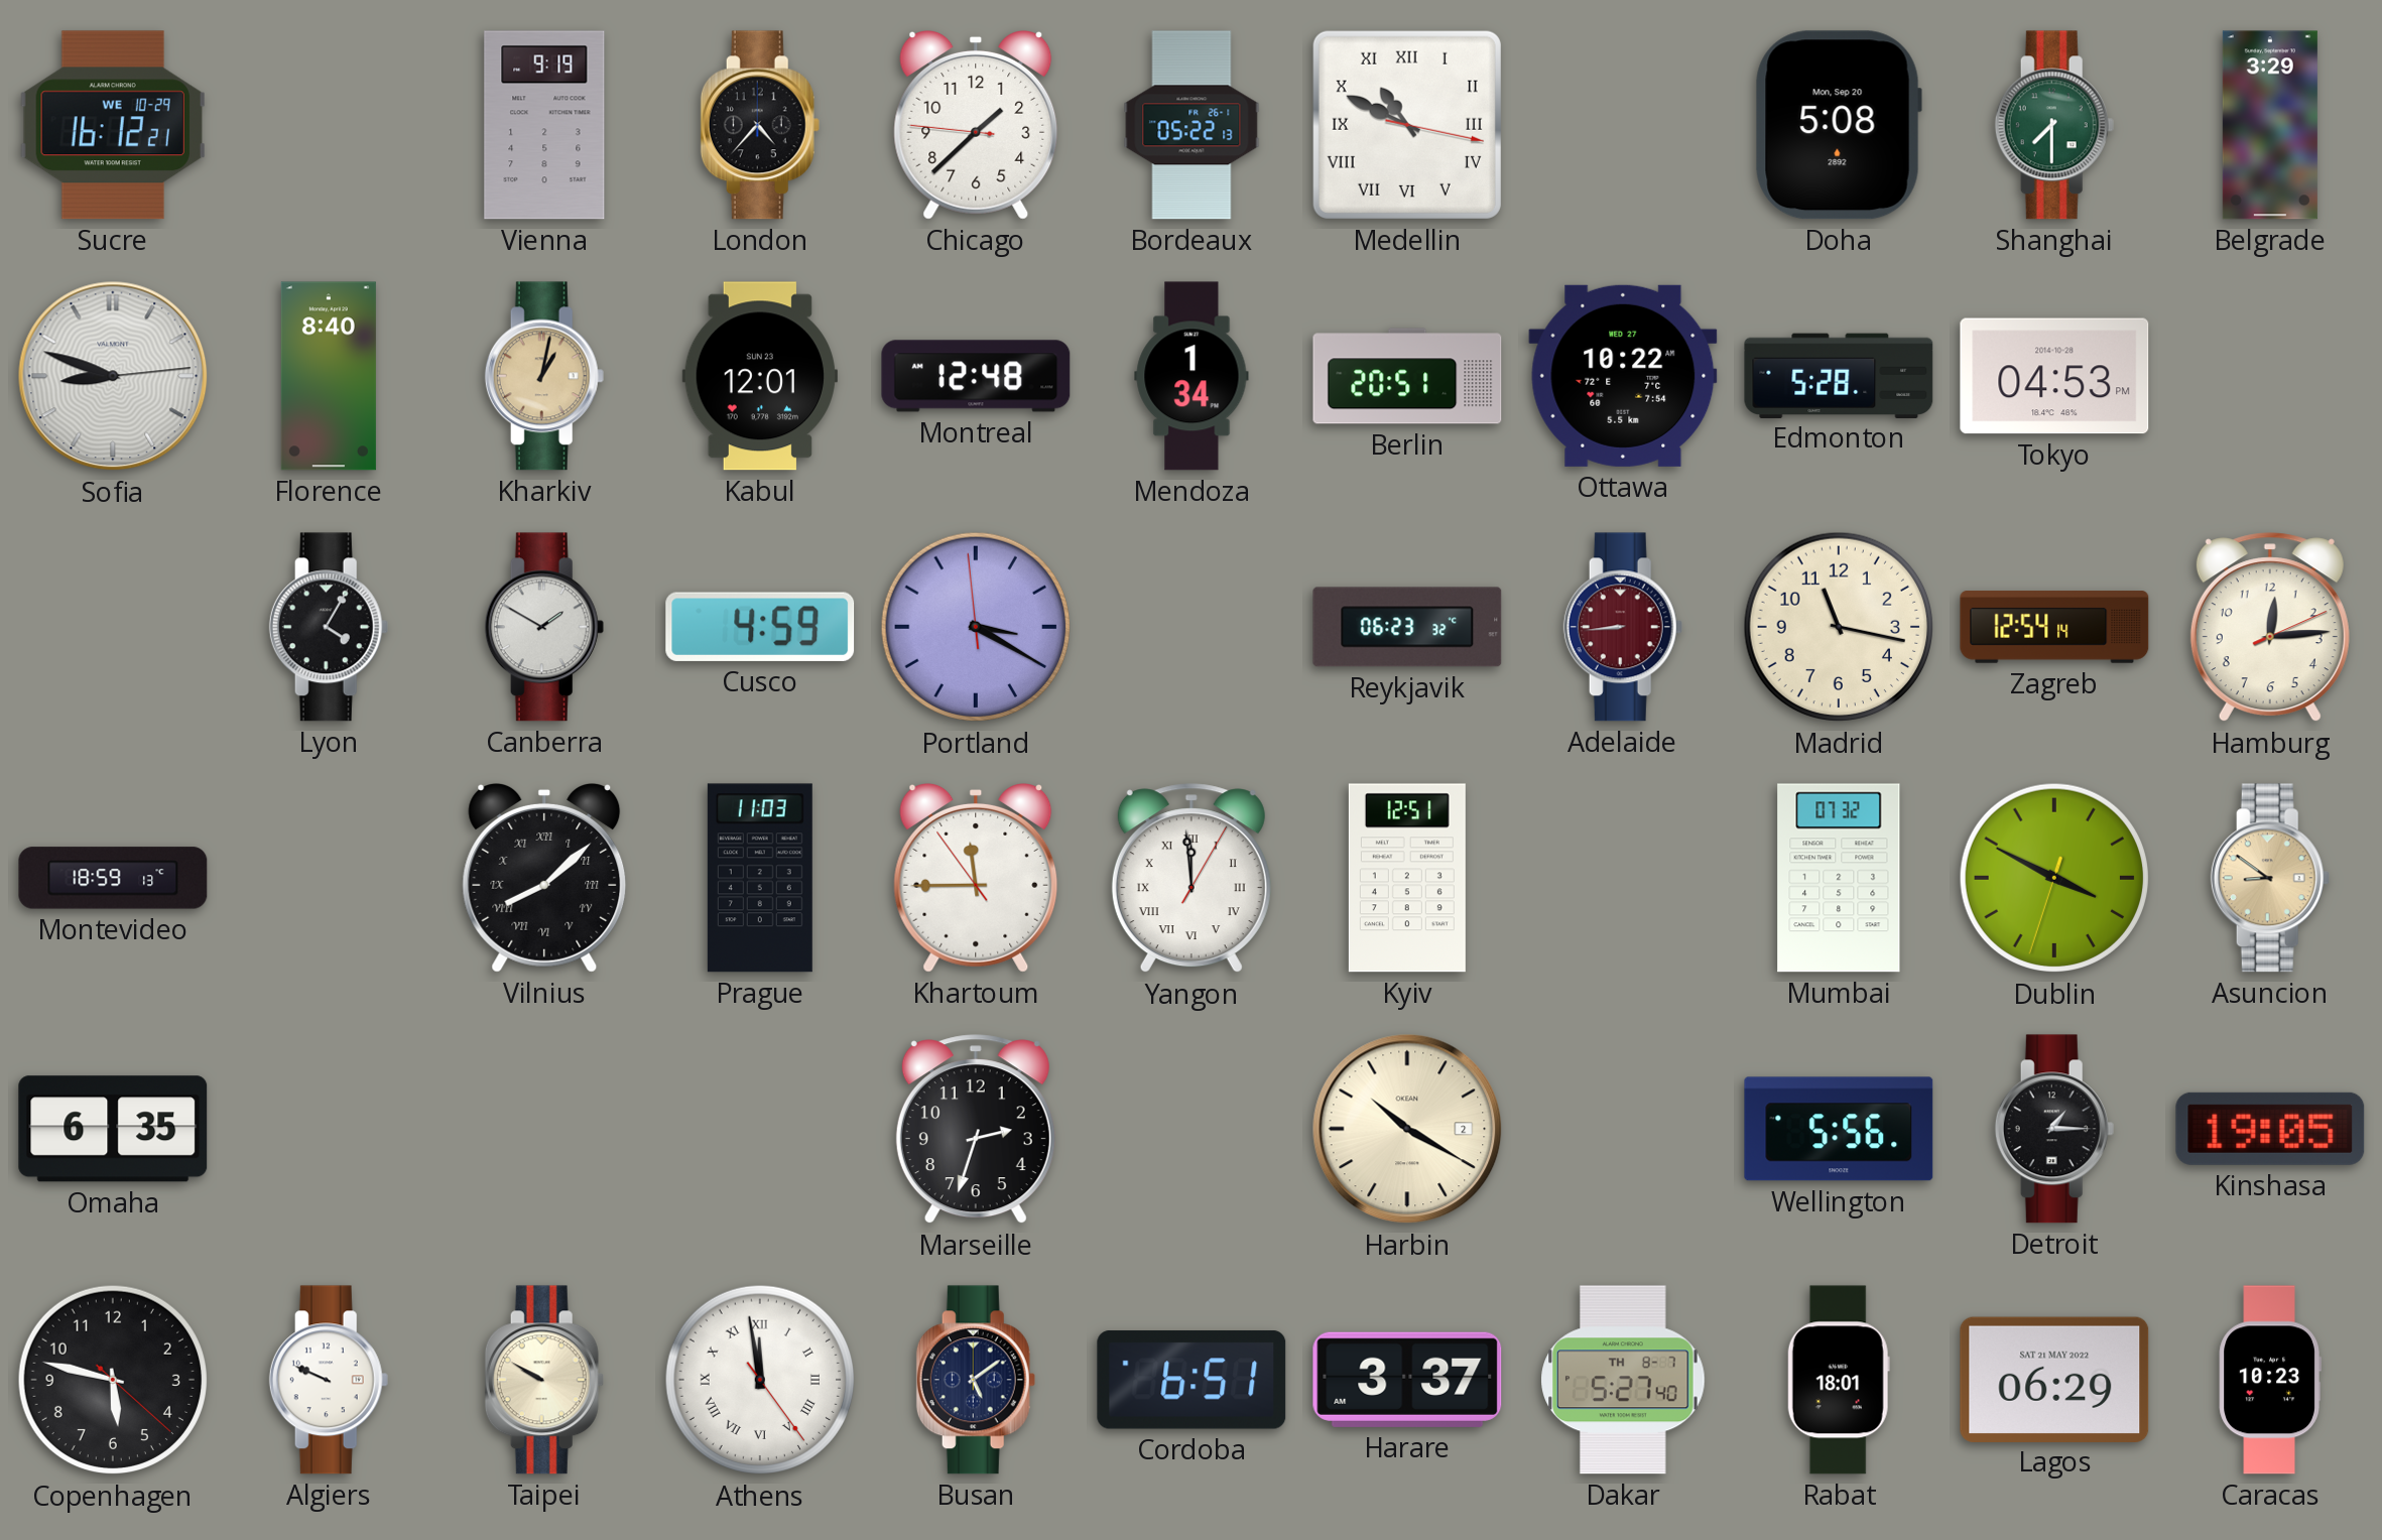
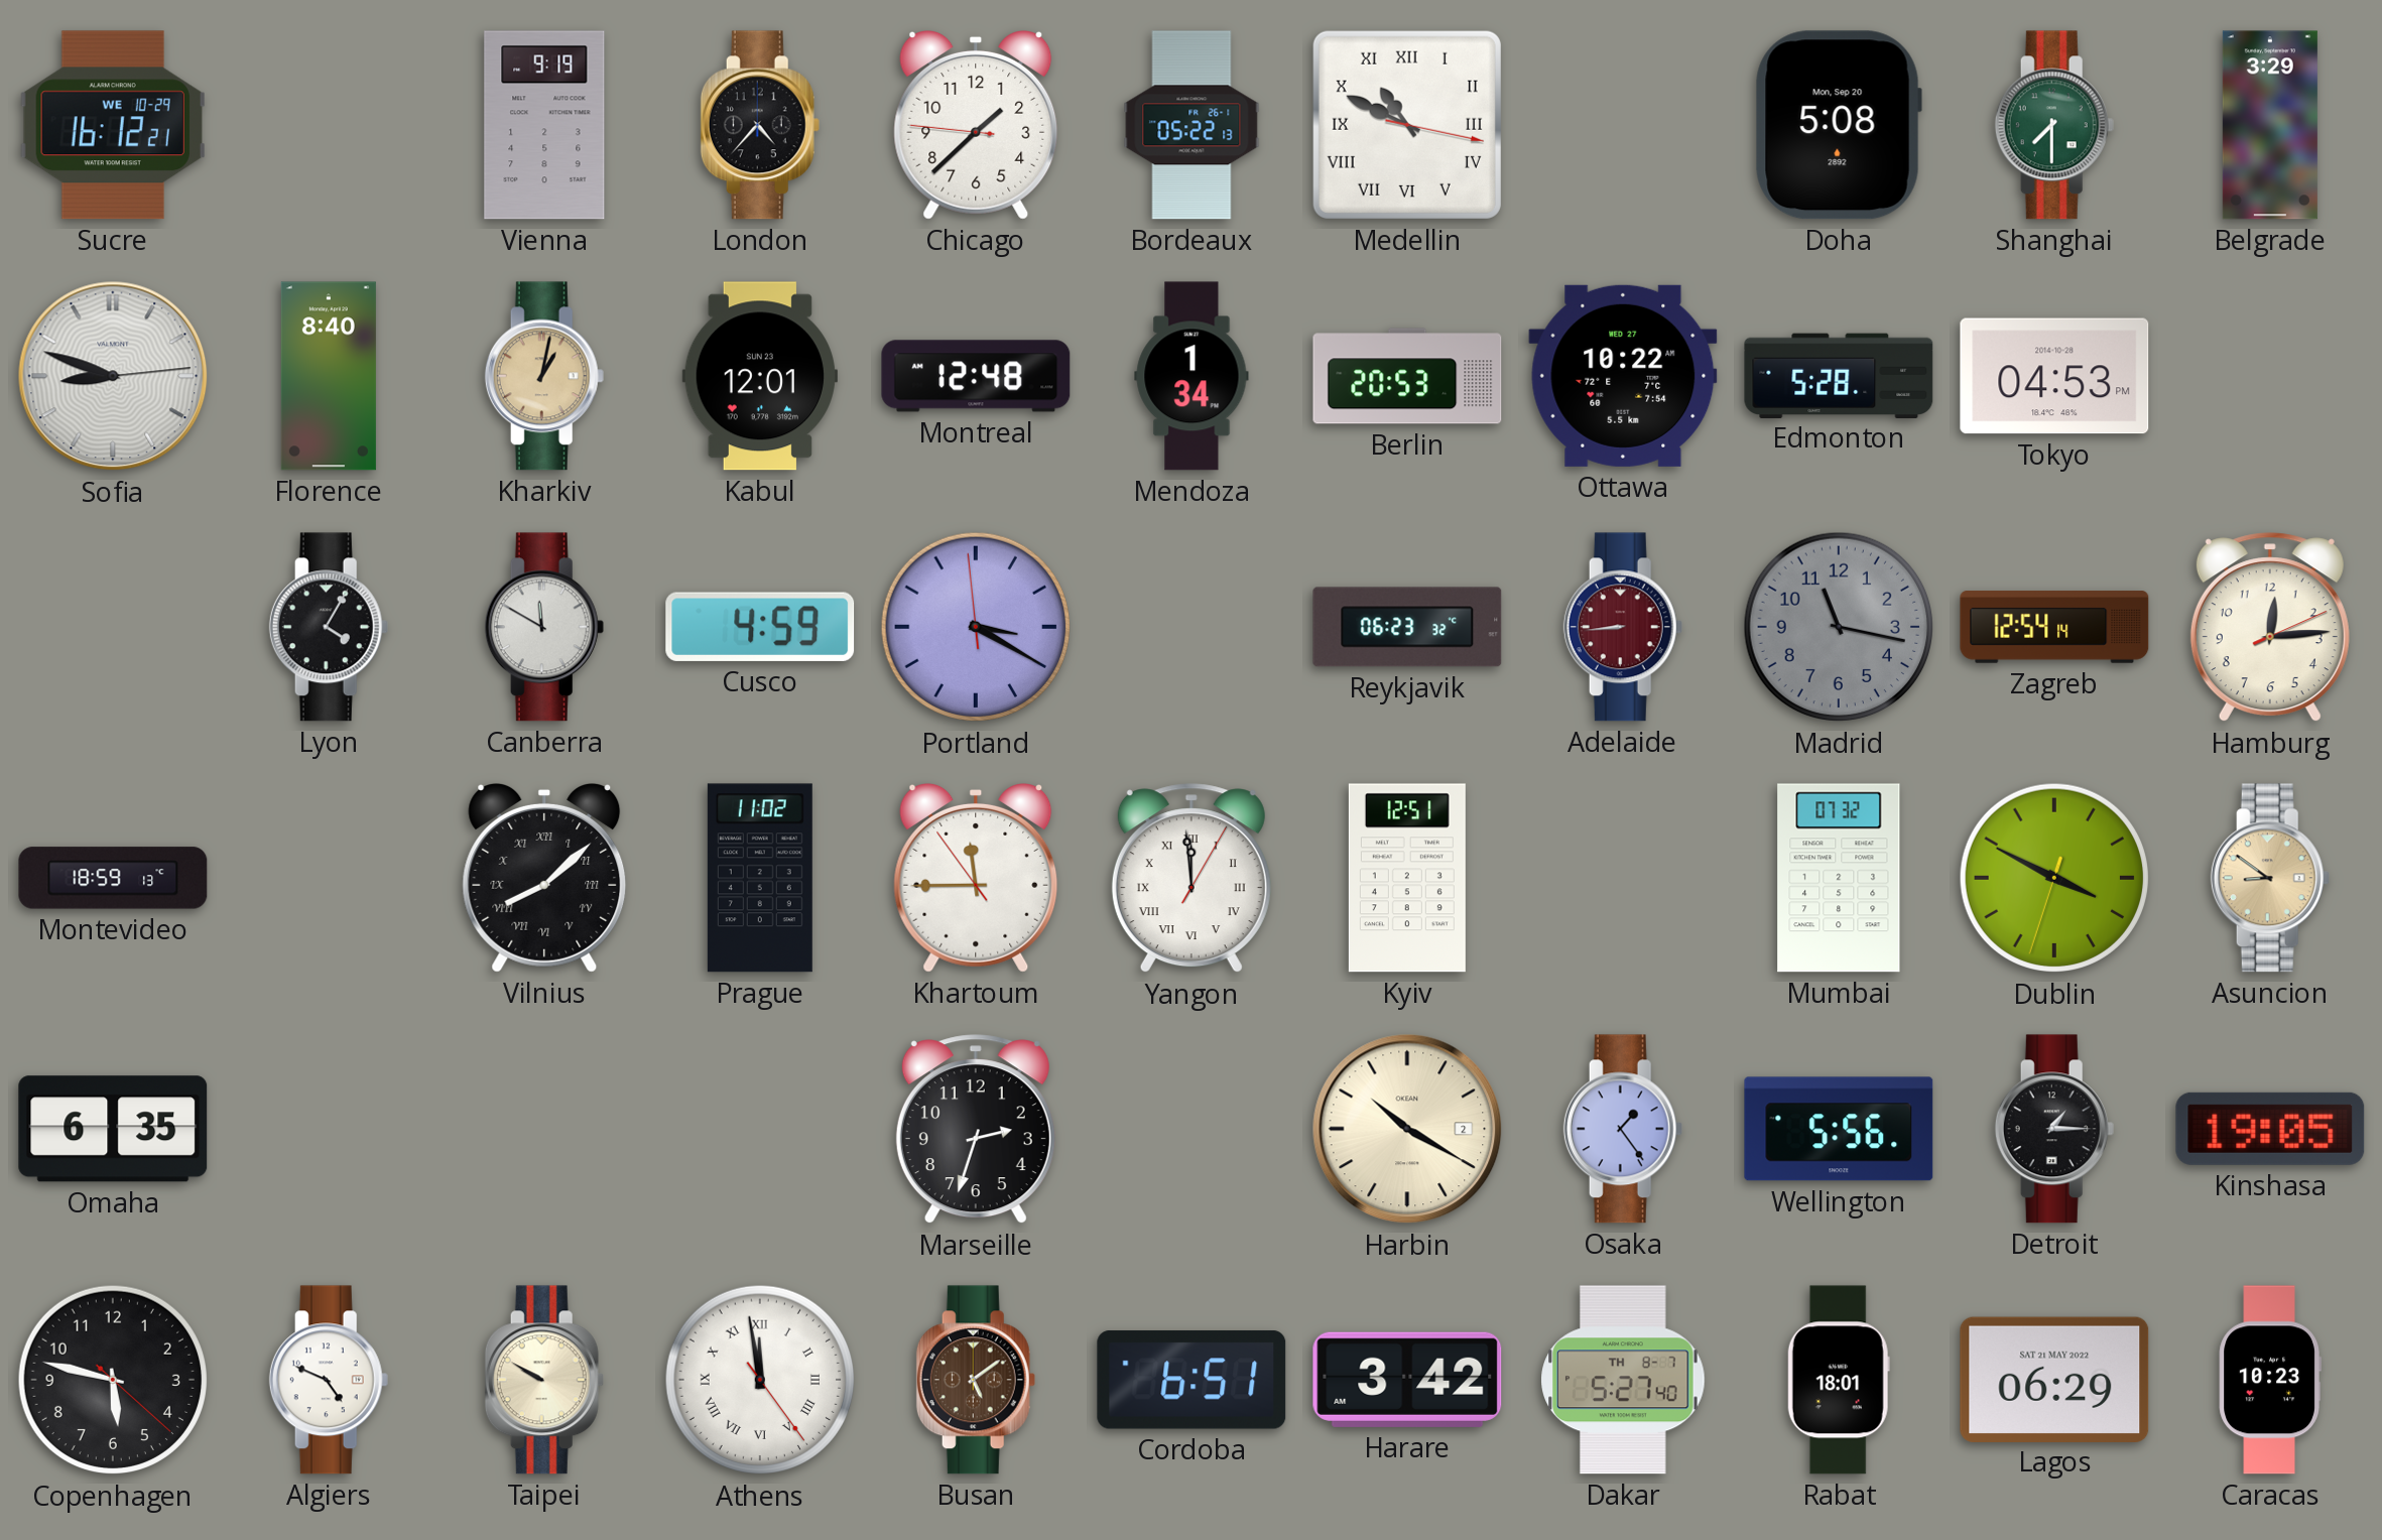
Berlin: 20:51 -> 20:53 (1407, 376)
Canberra: 1:50 -> 11:50 (544, 627)
Madrid dial: cream -> grey (1839, 627)
Prague: 11:03 -> 11:02 (760, 878)
Osaka: none -> 1:24 (1623, 1129)
Algiers: 9:49 -> 4:49 (329, 1380)
Busan dial: navy -> brown (976, 1380)
Harare: 3:37 -> 3:42 (1407, 1380)
